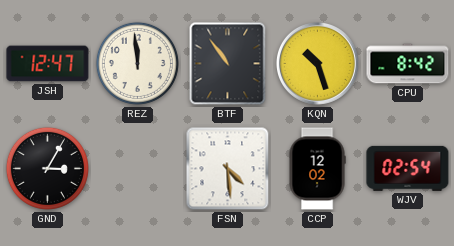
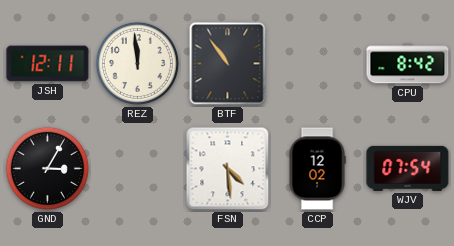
JSH: 12:47 -> 12:11 (48, 64)
KQN: 10:27 -> none (317, 63)
WJV: 02:54 -> 07:54 (408, 168)
